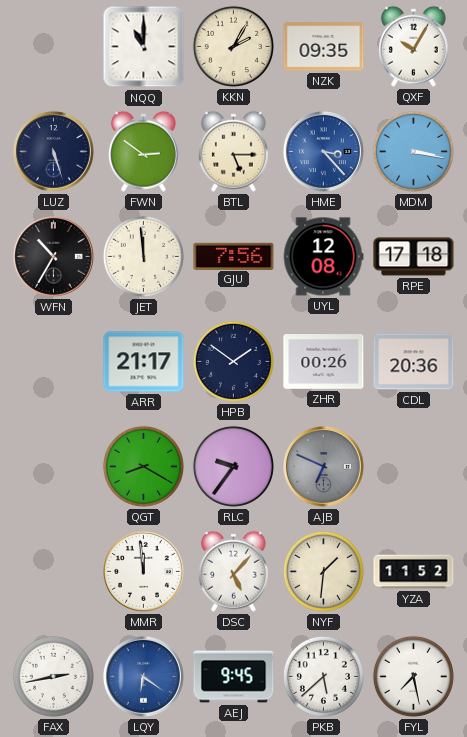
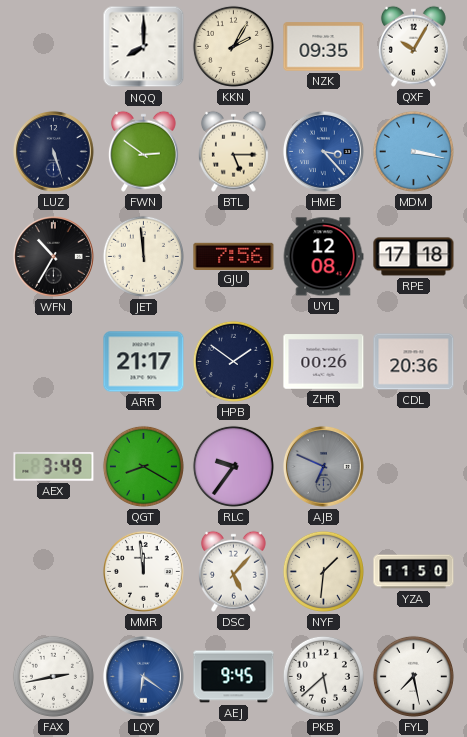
NQQ: 11:00 -> 8:00 (144, 47)
AEX: none -> 3:49 (54, 467)
YZA: 11:52 -> 11:50 (414, 572)
